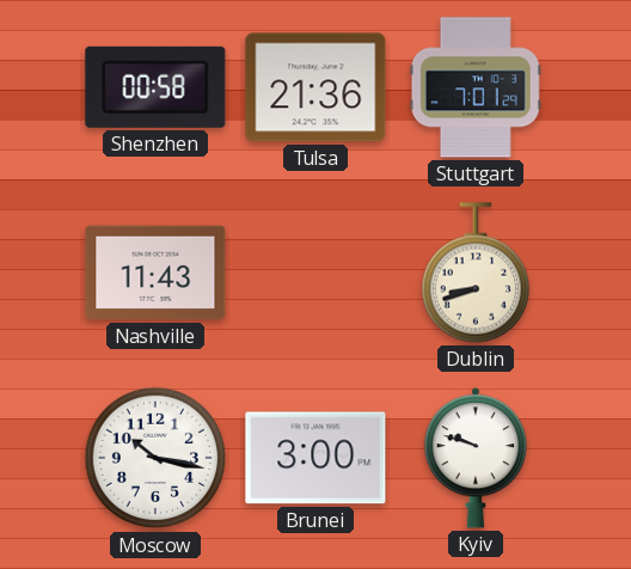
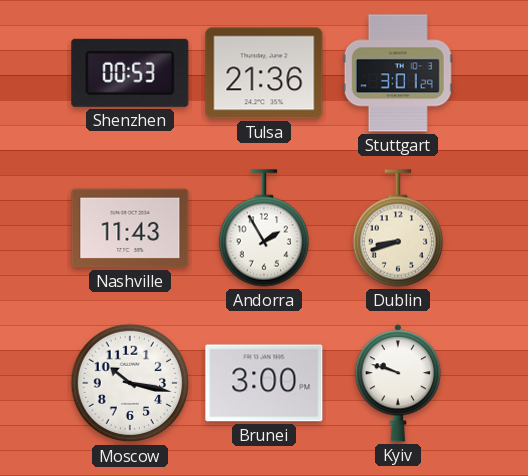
Shenzhen: 00:58 -> 00:53 (130, 73)
Stuttgart: 7:01 -> 3:01 (398, 73)
Andorra: none -> 1:55 (263, 228)
